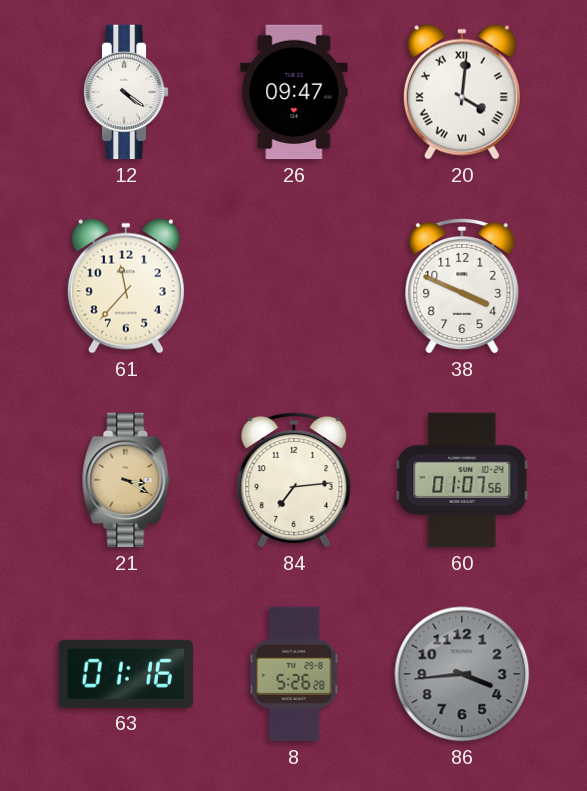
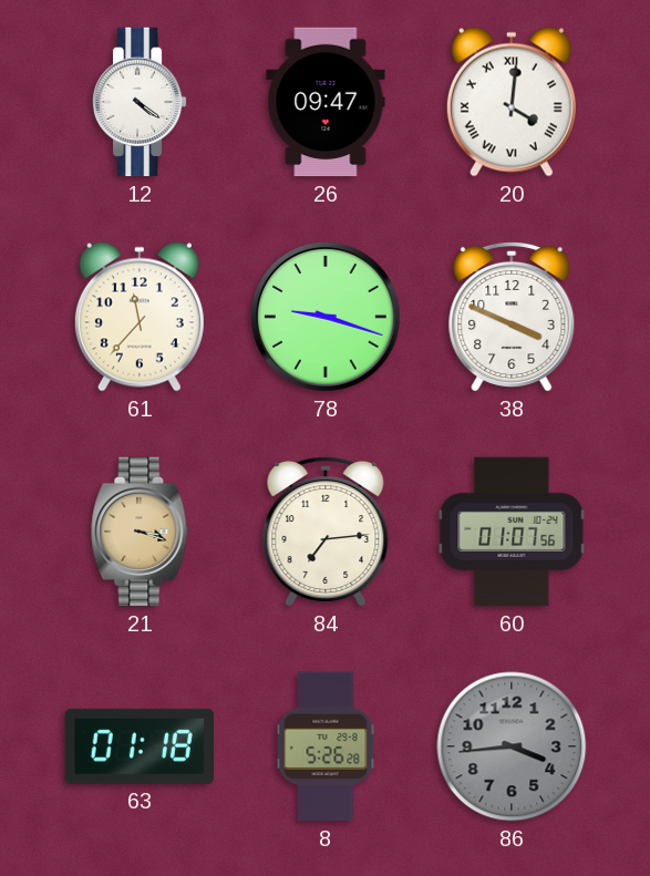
78: none -> 9:18 (327, 318)
21: 3:20 -> 3:18 (140, 532)
63: 01:16 -> 01:18 (140, 746)
